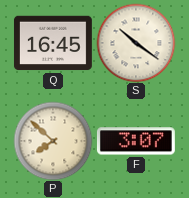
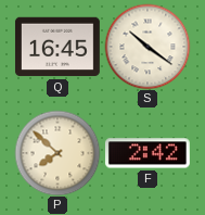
F: 3:07 -> 2:42 (148, 153)
